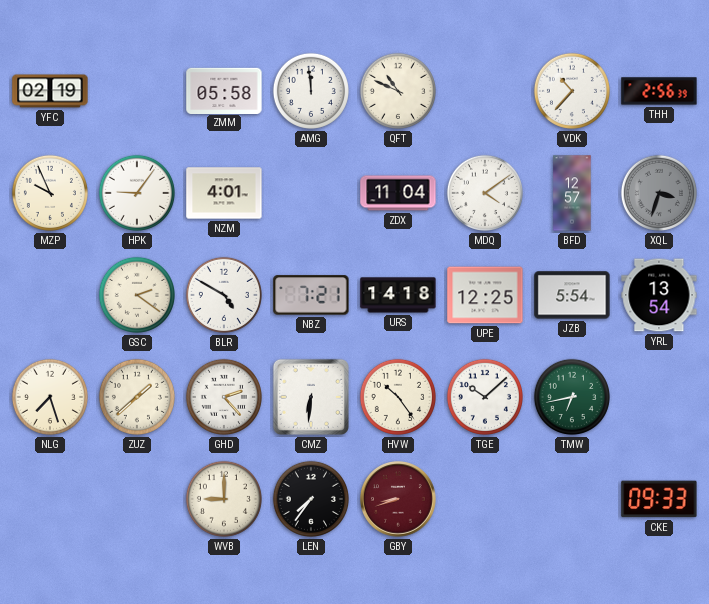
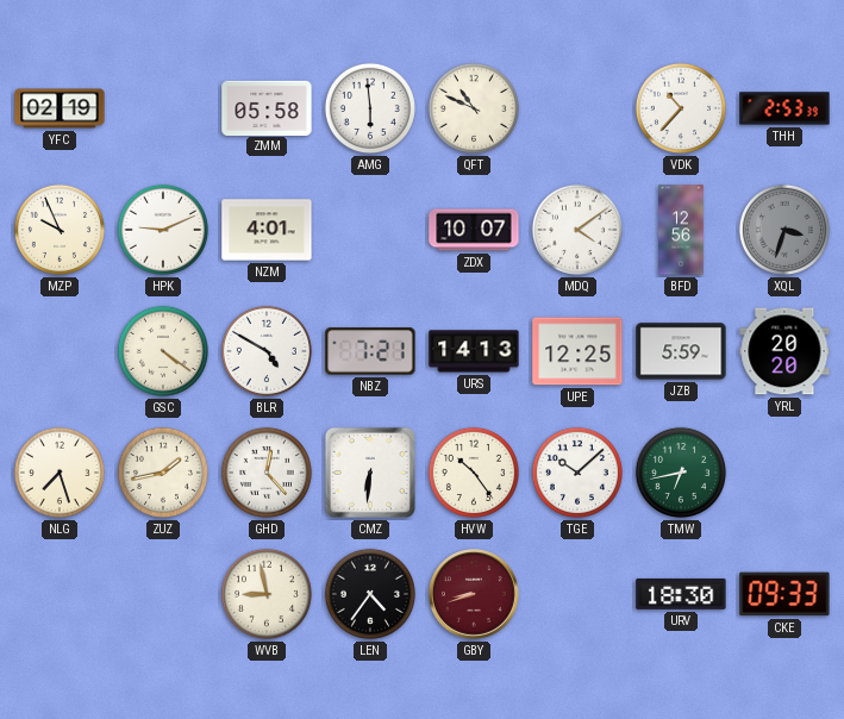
AMG: 11:59 -> 5:59 (370, 108)
THH: 2:56 -> 2:53 (784, 108)
HPK: 9:06 -> 9:11 (163, 230)
ZDX: 11:04 -> 10:07 (474, 230)
BFD: 12:57 -> 12:56 (681, 230)
GSC: 2:21 -> 4:21 (163, 351)
URS: 14:18 -> 14:13 (474, 351)
JZB: 5:54 -> 5:59 (681, 351)
YRL: 13:54 -> 20:20 (784, 351)
ZUZ: 1:38 -> 1:43 (163, 473)
GHD: 2:23 -> 12:23 (267, 473)
WVB: 9:00 -> 8:58 (267, 594)
LEN: 7:36 -> 4:36 (370, 594)
URV: none -> 18:30 (681, 594)
